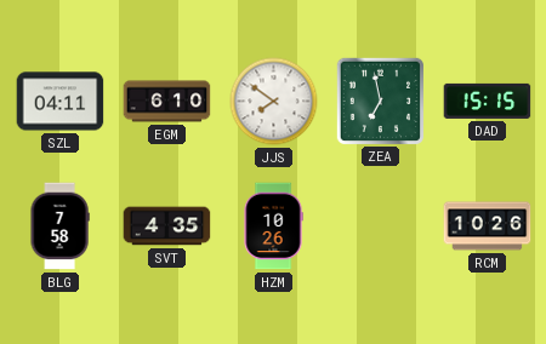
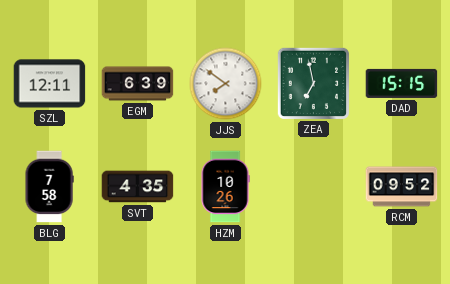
SZL: 04:11 -> 12:11 (50, 84)
EGM: 6:10 -> 6:39 (138, 84)
RCM: 10:26 -> 09:52 (402, 187)
